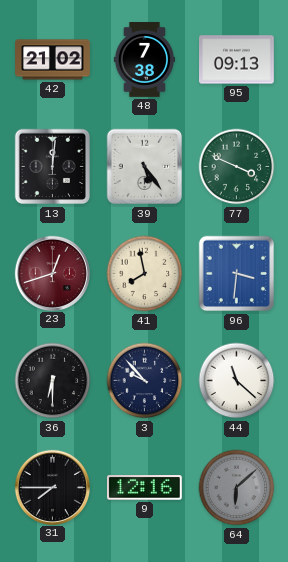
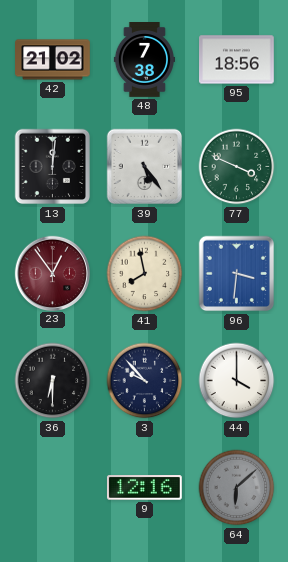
95: 09:13 -> 18:56 (237, 60)
23: 12:42 -> 12:54 (52, 273)
44: 11:22 -> 4:00 (237, 381)
31: 7:45 -> none (52, 487)
